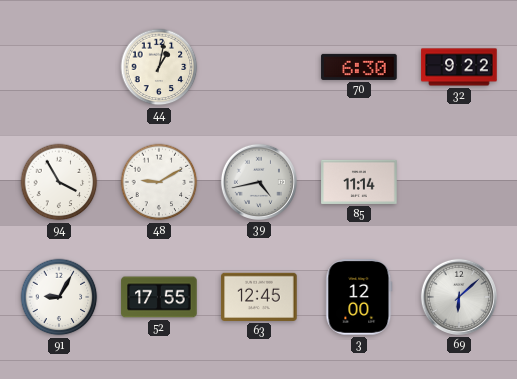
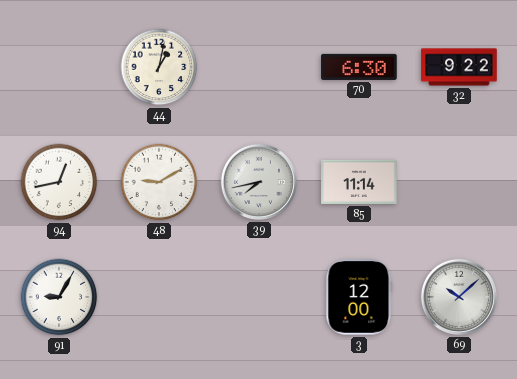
94: 3:55 -> 12:43 (59, 182)
39: 4:43 -> 7:43 (259, 182)
52: 17:55 -> none (159, 297)
63: 12:45 -> none (259, 297)
69: 6:08 -> 10:08 (459, 297)
